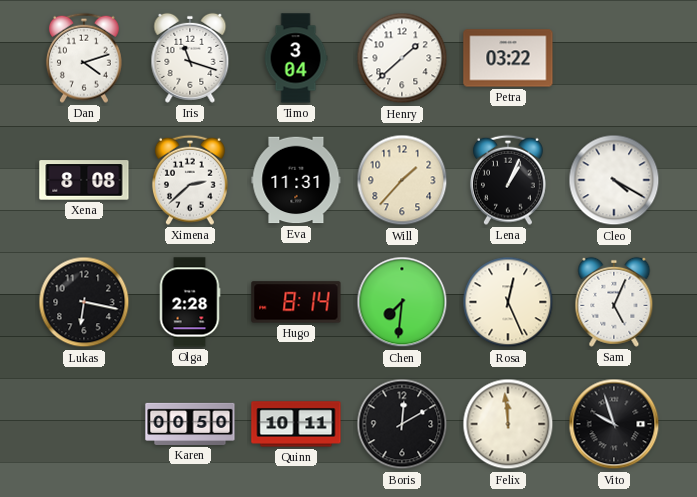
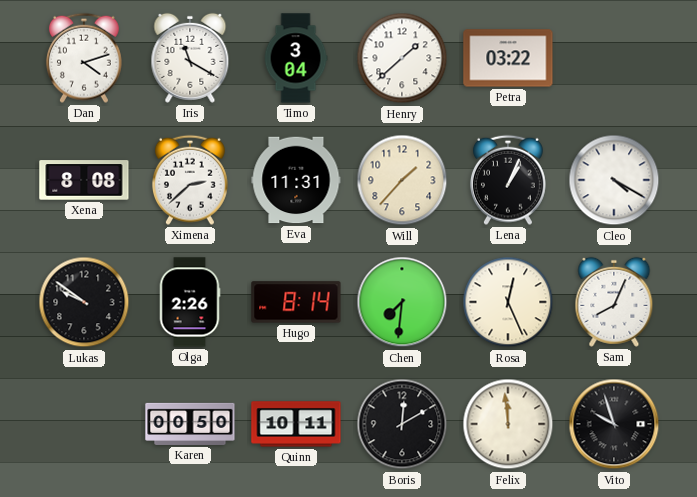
Iris: 11:18 -> 11:20 (190, 58)
Lukas: 6:17 -> 9:51 (84, 302)
Olga: 2:28 -> 2:26 (190, 302)
Sam: 5:04 -> 8:04 (614, 302)
